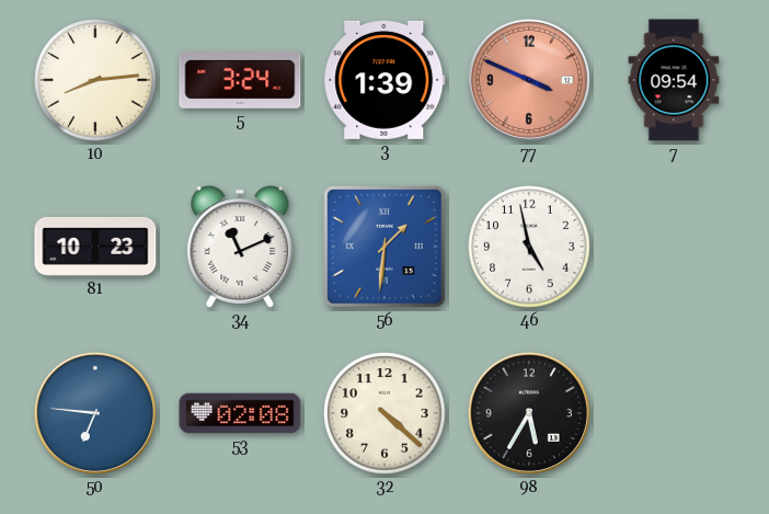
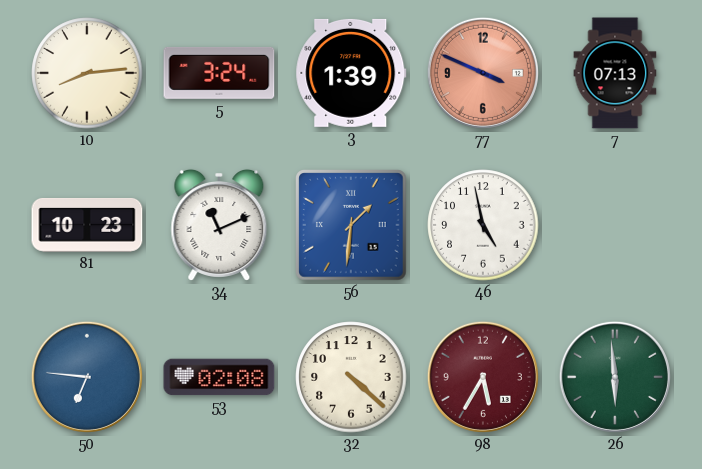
7: 09:54 -> 07:13 (615, 73)
98 dial: black -> burgundy (483, 377)
26: none -> 5:59 (615, 377)
